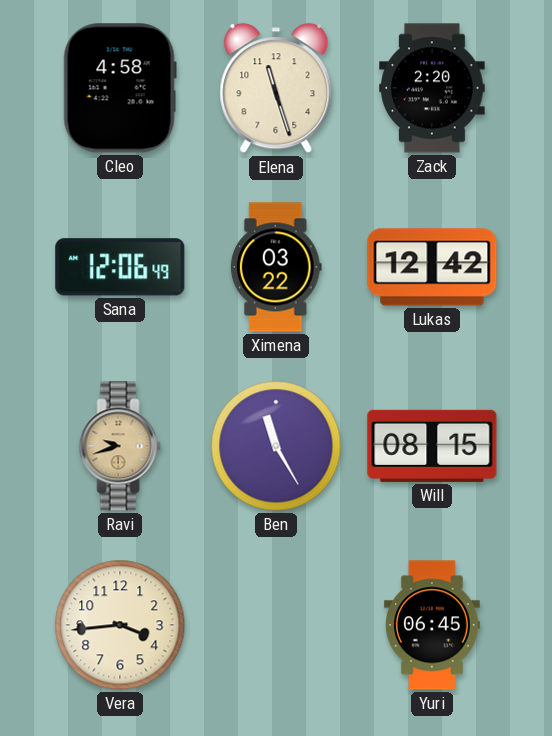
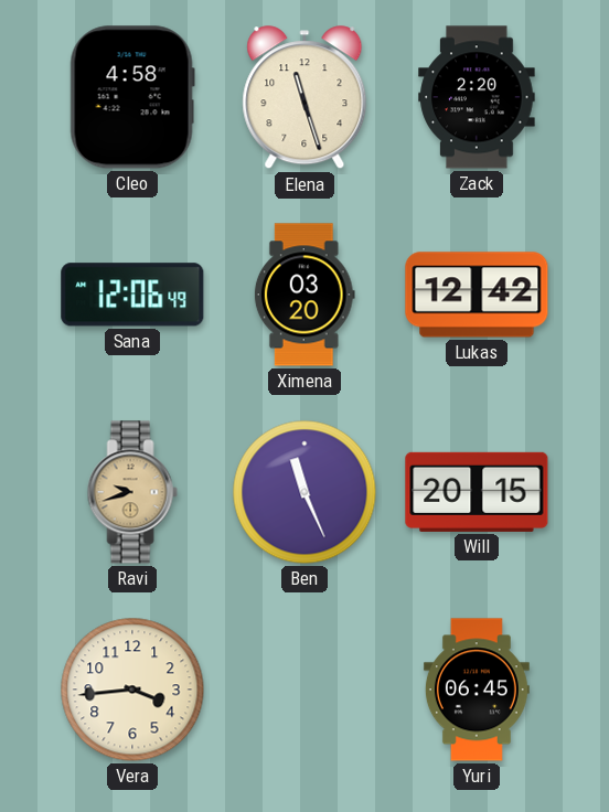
Ximena: 03:22 -> 03:20 (304, 295)
Ben: 11:25 -> 11:26 (304, 492)
Will: 08:15 -> 20:15 (477, 492)
